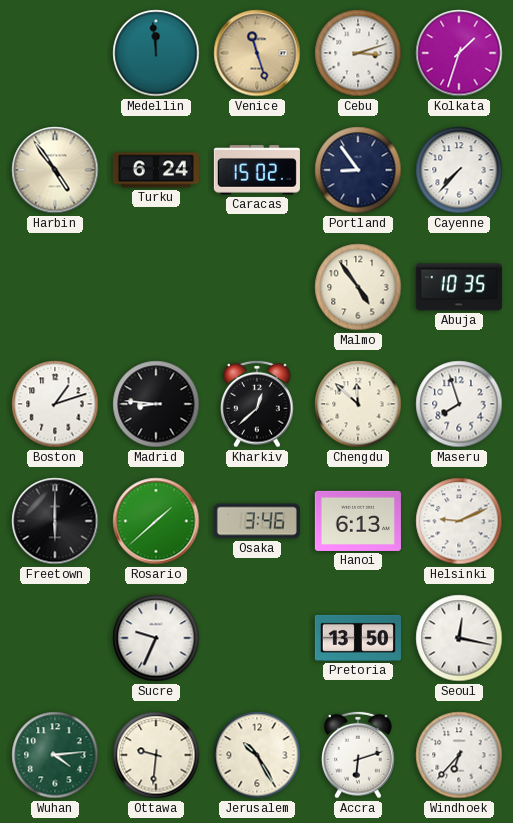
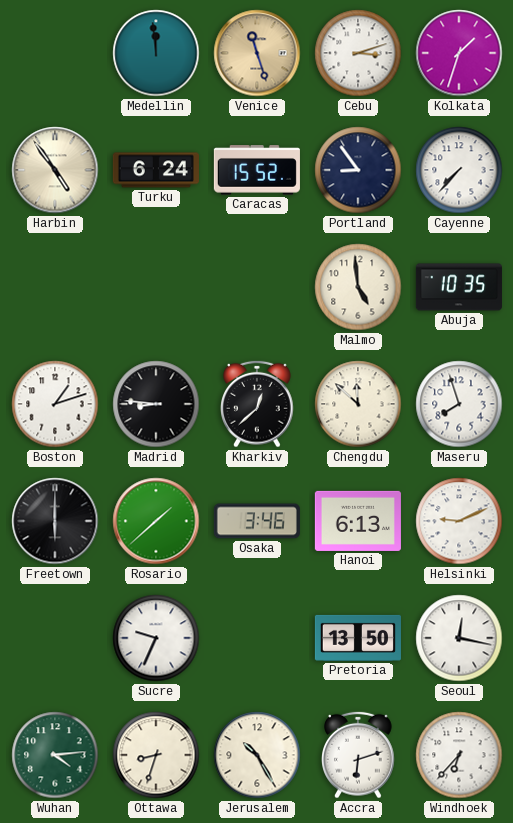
Caracas: 15:02 -> 15:52 (257, 170)
Malmo: 4:54 -> 4:59 (358, 287)
Ottawa: 9:31 -> 8:33 (156, 755)
